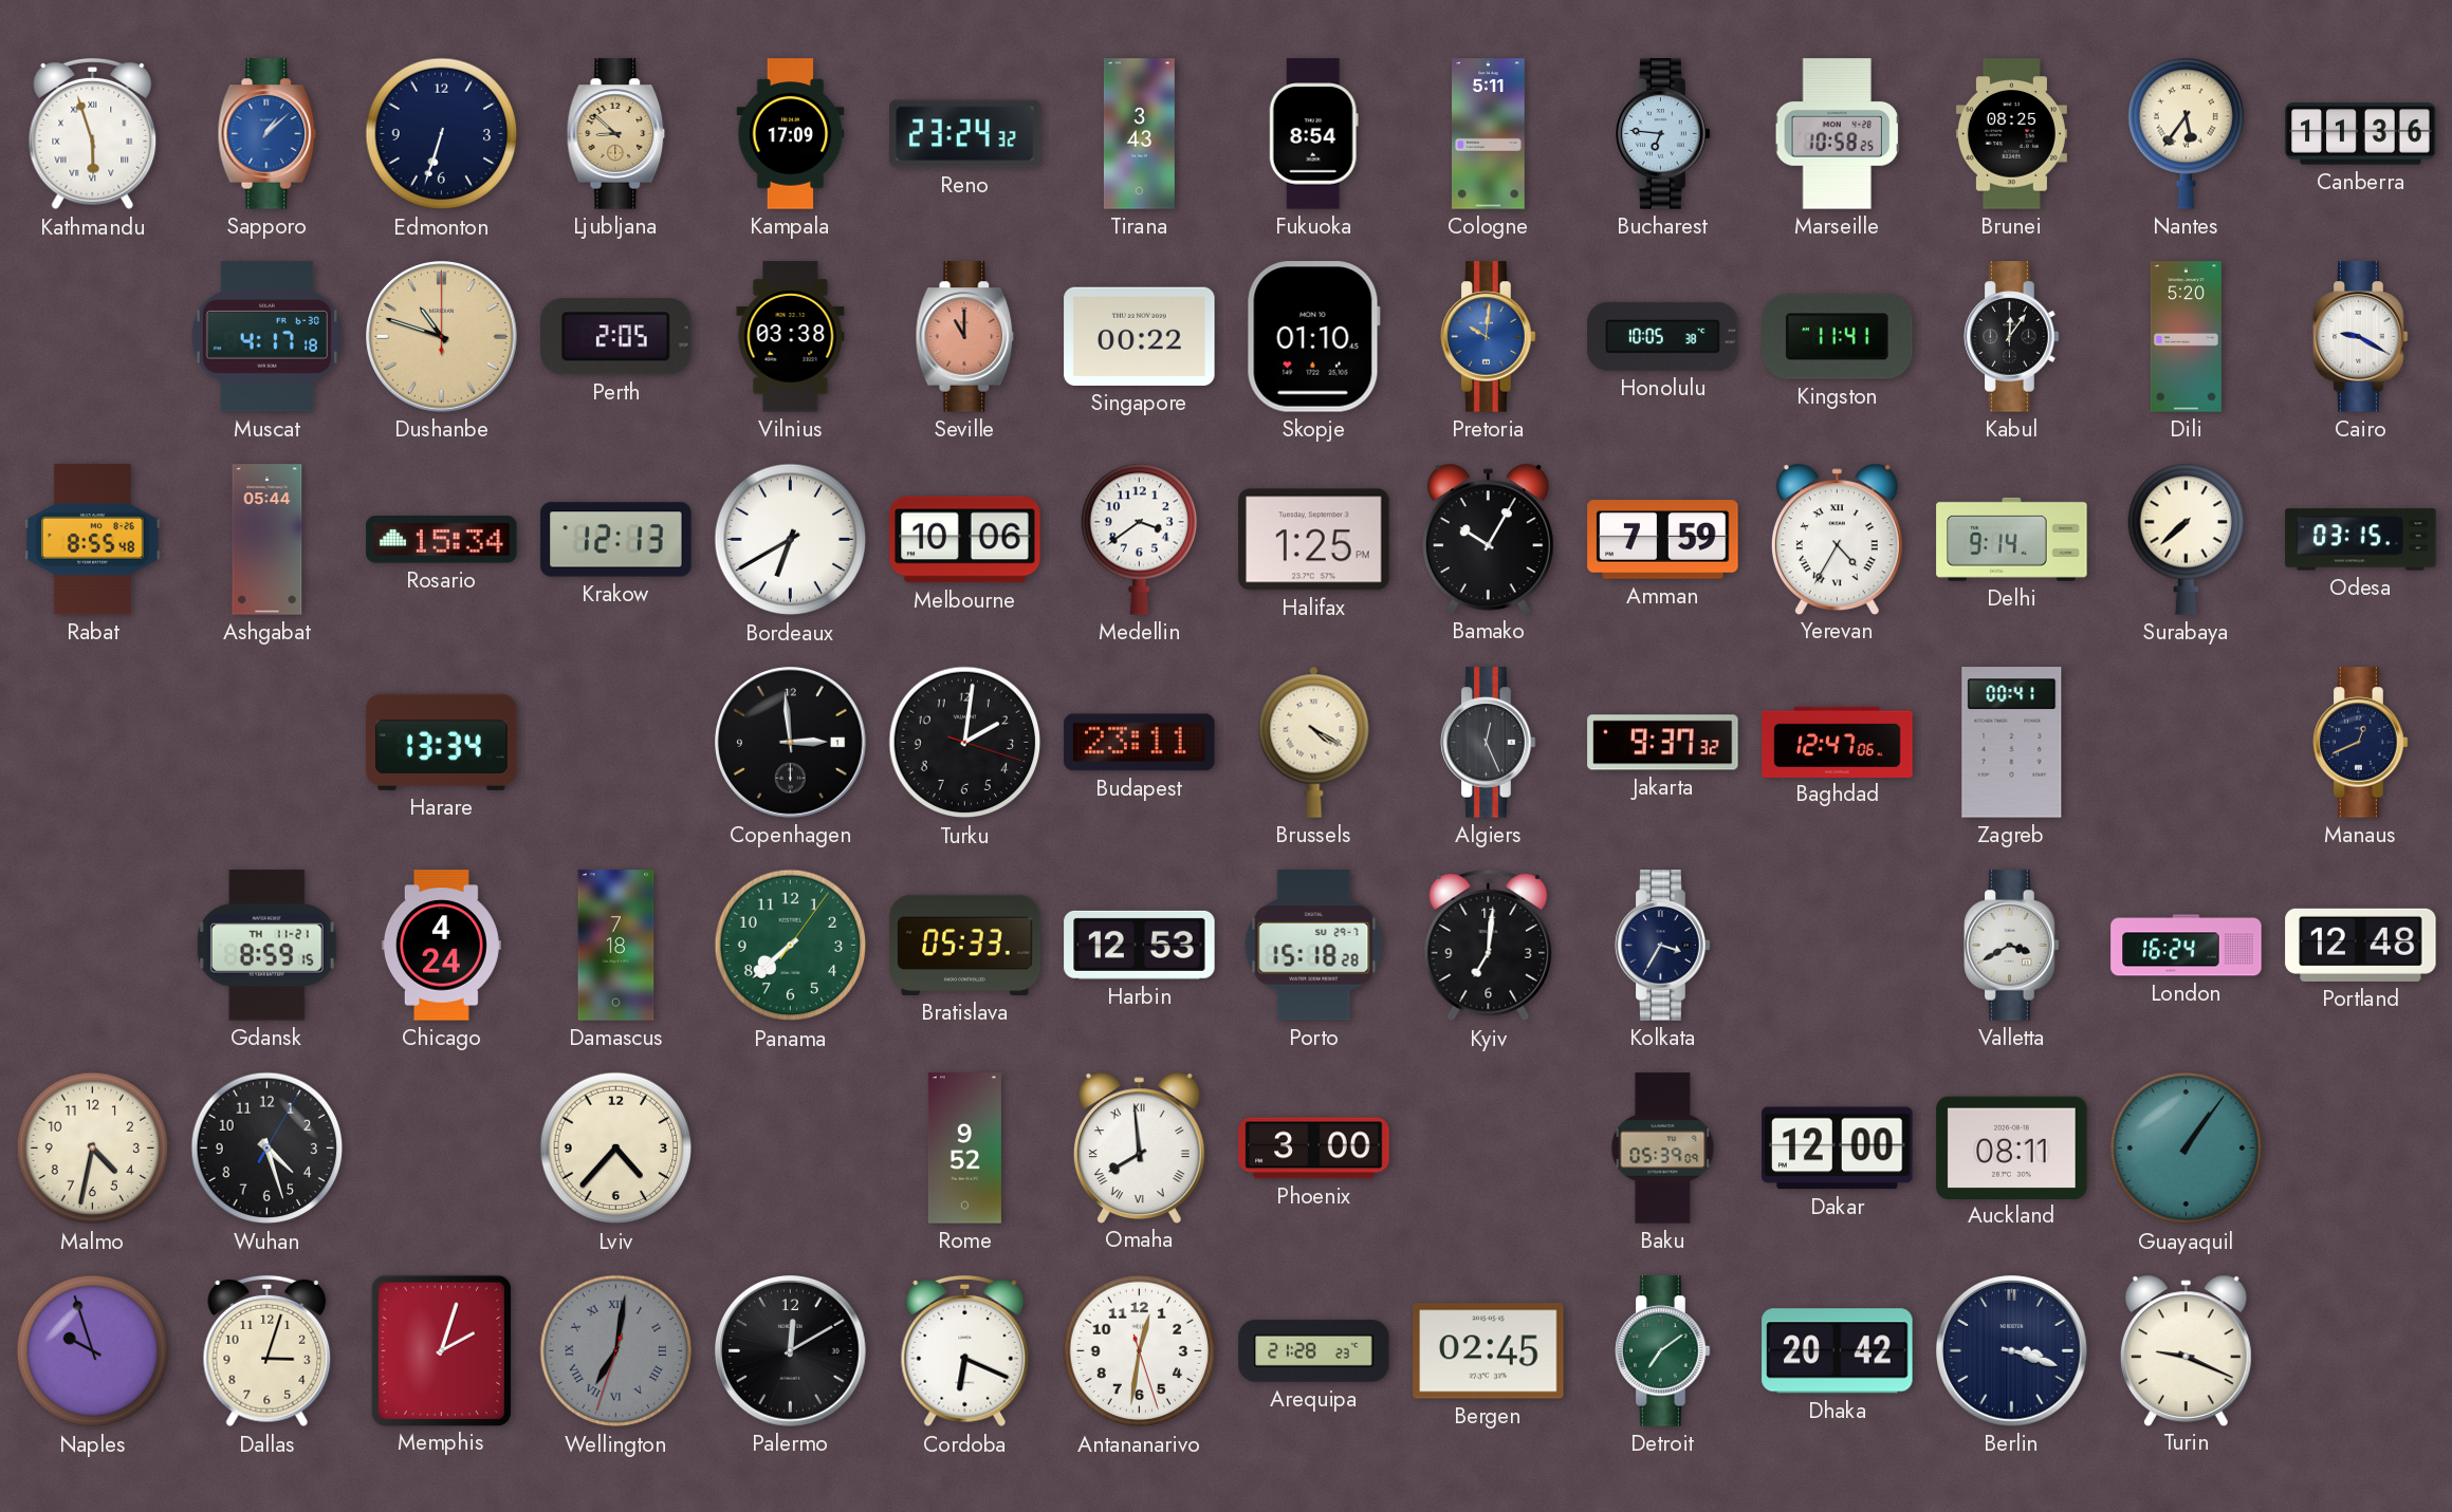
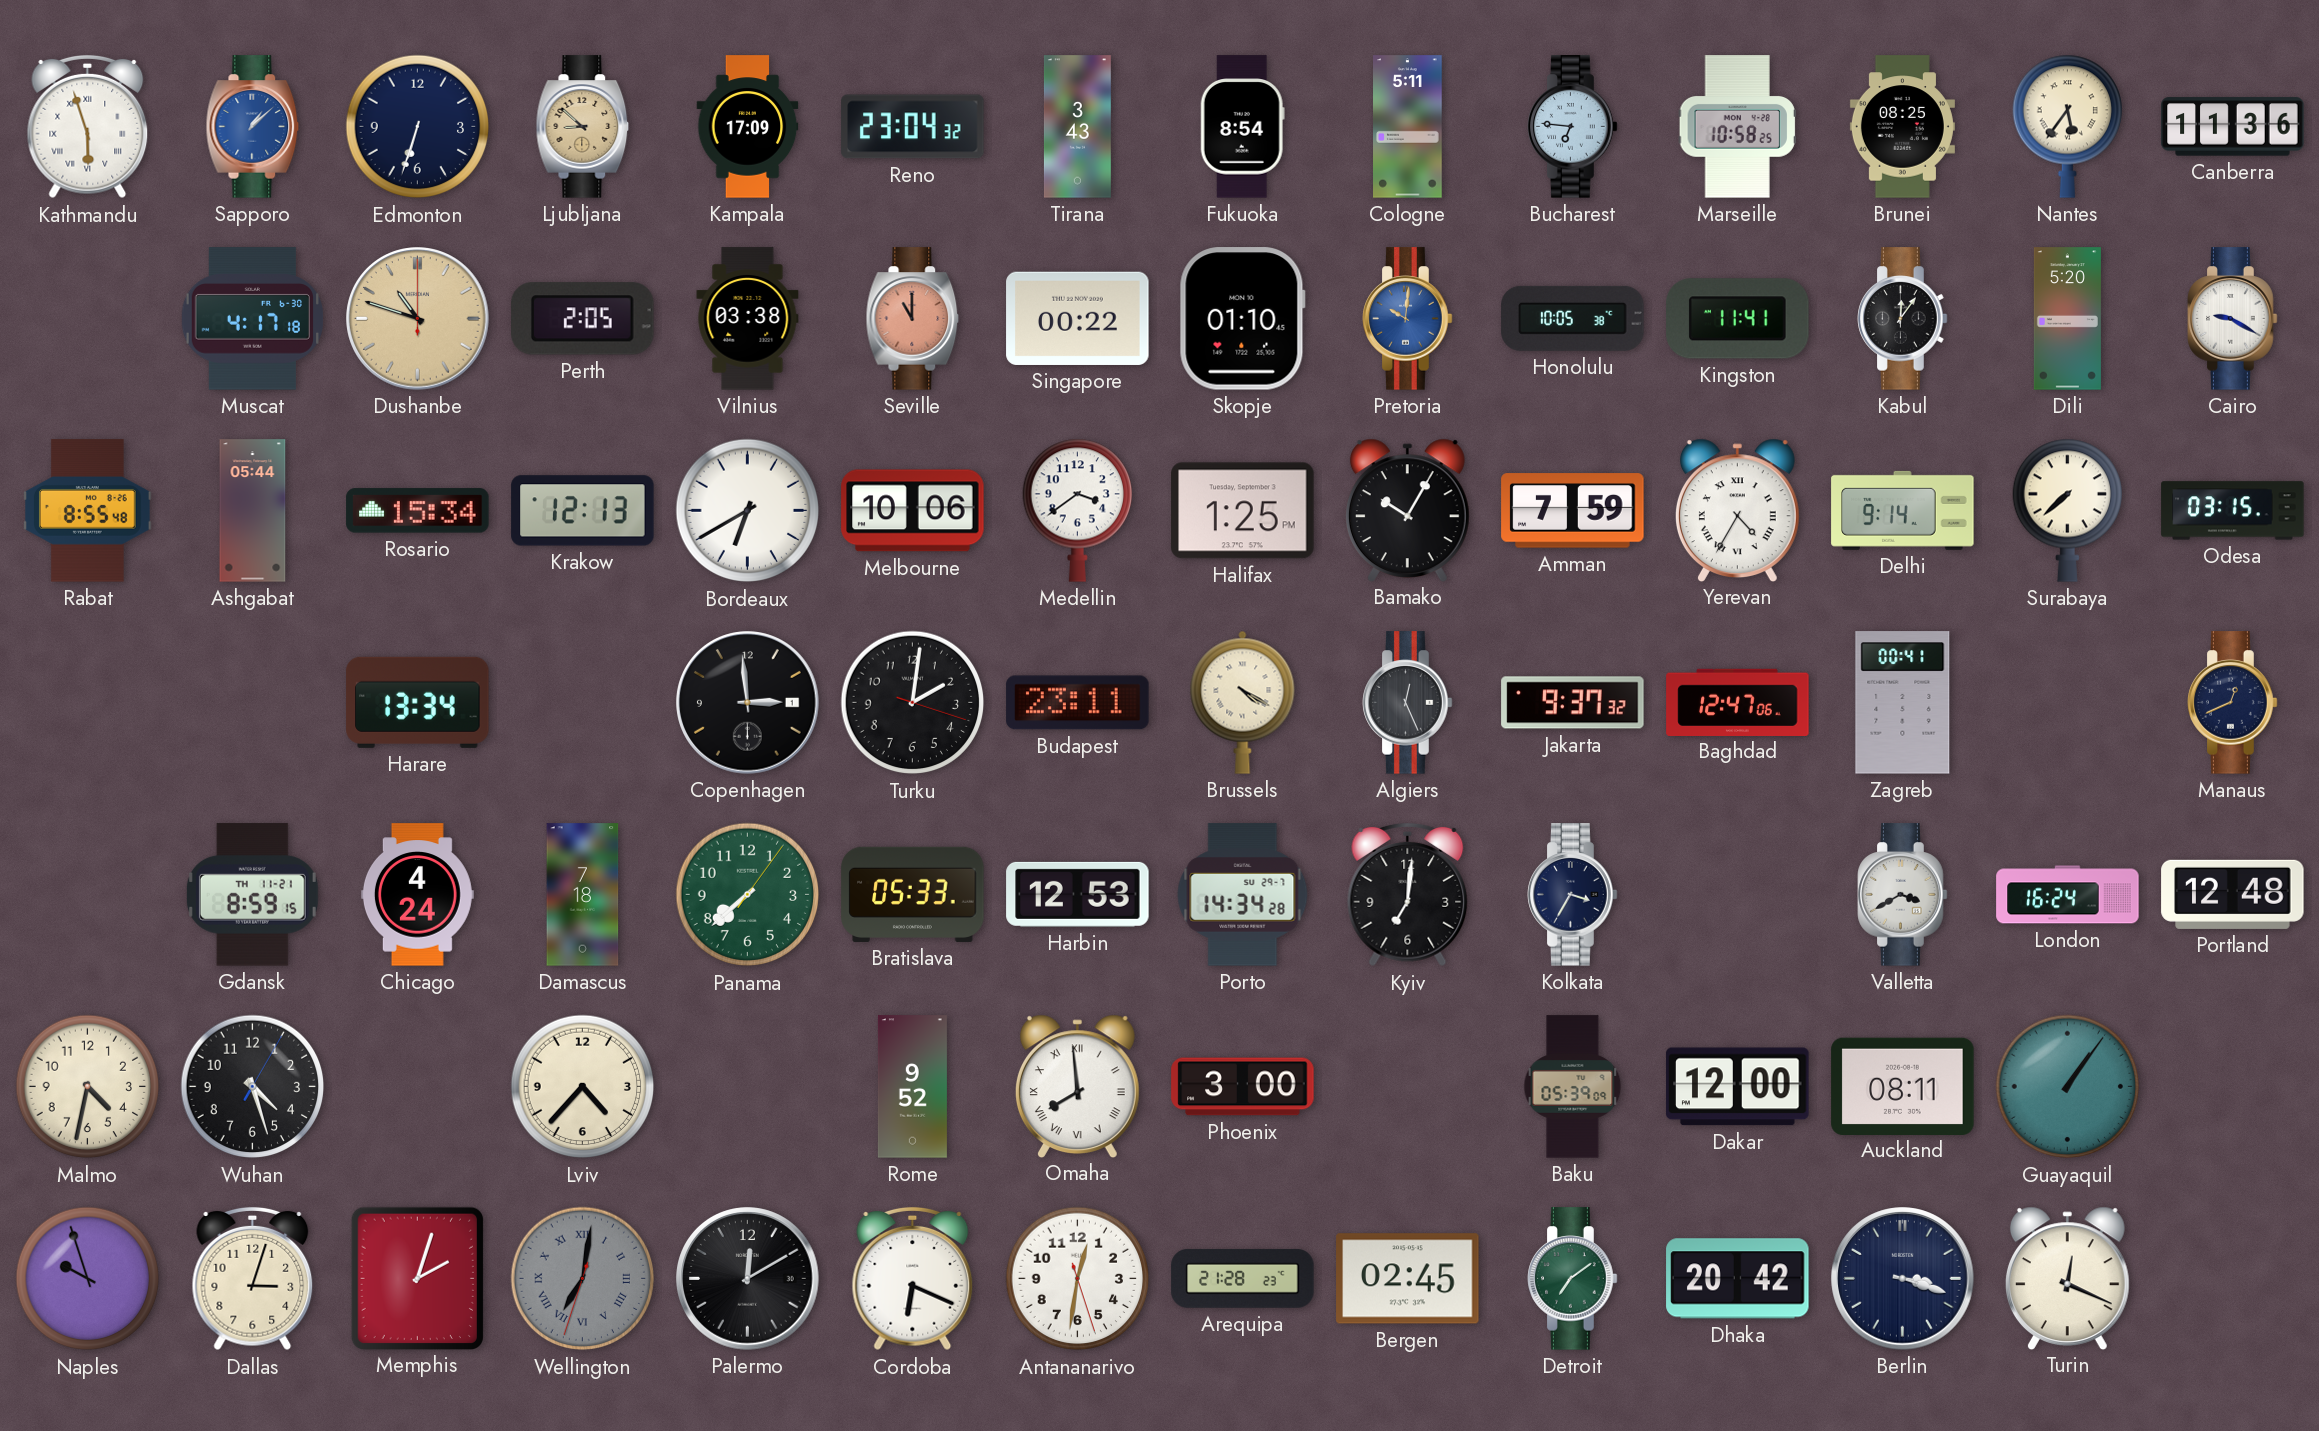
Reno: 23:24 -> 23:04 (913, 127)
Porto: 15:18 -> 14:34 (1243, 895)
Turin: 9:19 -> 12:19 (2067, 1278)
